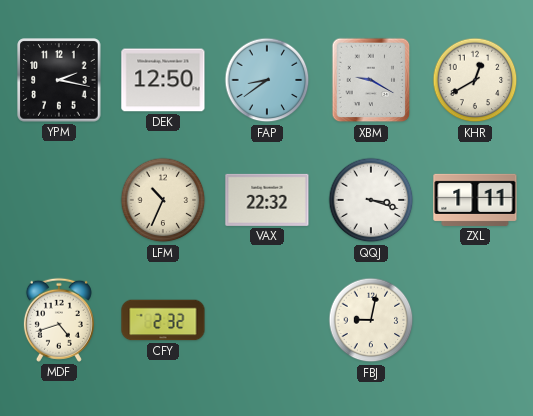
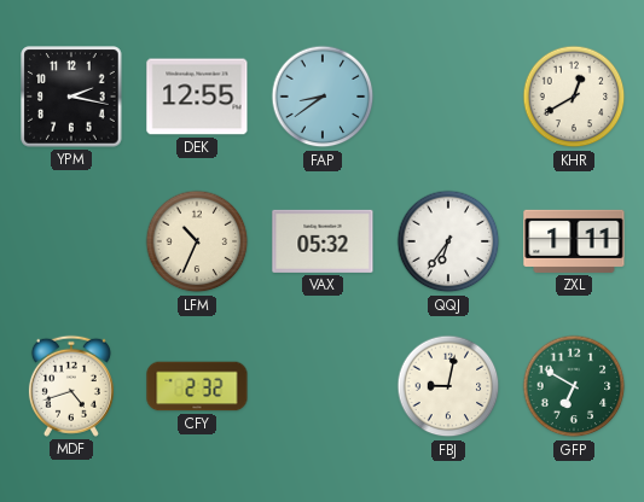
DEK: 12:50 -> 12:55 (197, 97)
XBM: 9:20 -> none (371, 80)
VAX: 22:32 -> 05:32 (323, 241)
QQJ: 3:18 -> 6:36 (448, 241)
GFP: none -> 6:50 (574, 386)
